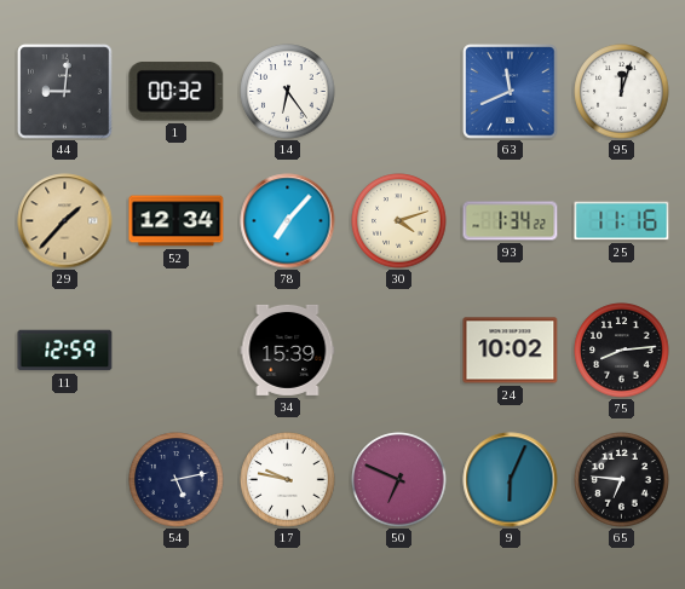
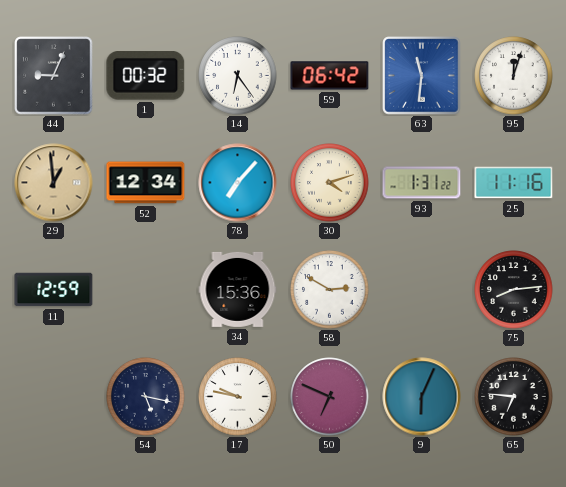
44: 9:01 -> 9:04 (54, 76)
59: none -> 06:42 (330, 76)
63: 11:41 -> 11:31 (422, 76)
29: 1:37 -> 12:59 (54, 183)
93: 1:34 -> 1:31 (422, 183)
34: 15:39 -> 15:36 (238, 289)
58: none -> 2:50 (330, 290)
24: 10:02 -> none (511, 351)
54: 5:13 -> 5:17 (146, 397)
